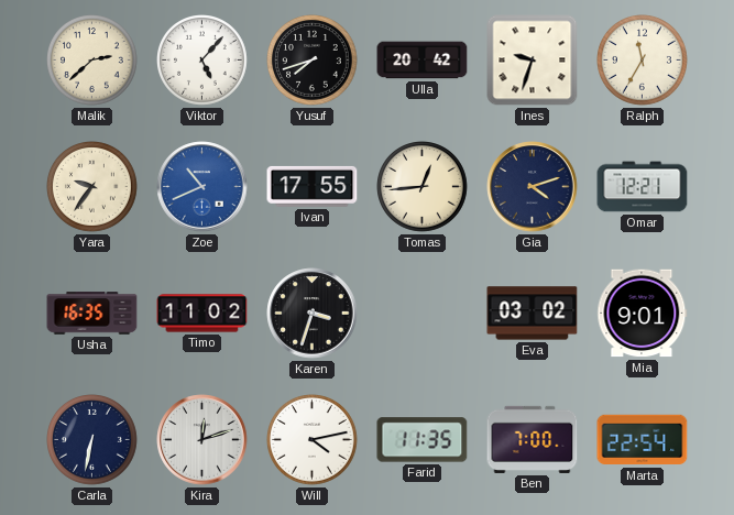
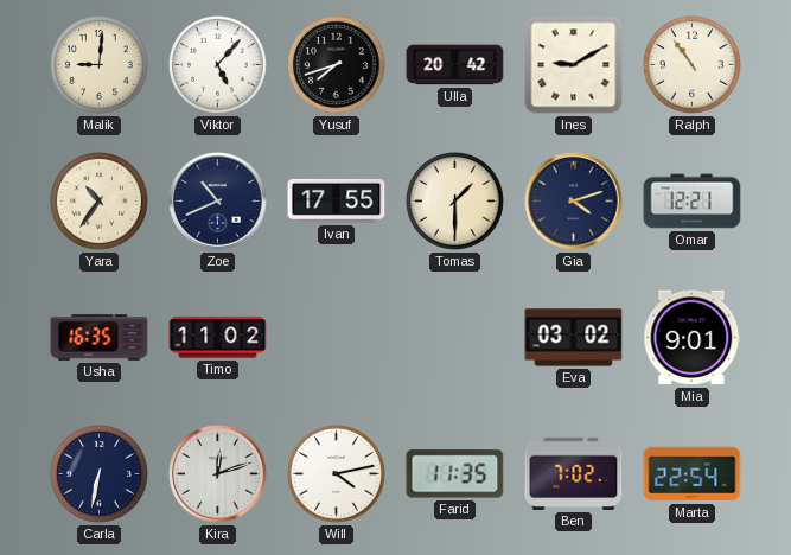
Malik: 2:38 -> 9:01 (100, 65)
Ines: 9:33 -> 9:10 (574, 65)
Ralph: 11:35 -> 10:54 (693, 65)
Yara: 9:36 -> 10:36 (100, 202)
Zoe dial: blue -> navy (218, 202)
Tomas: 12:44 -> 1:30 (455, 202)
Karen: 3:33 -> none (313, 314)
Ben: 7:00 -> 7:02 (574, 473)
